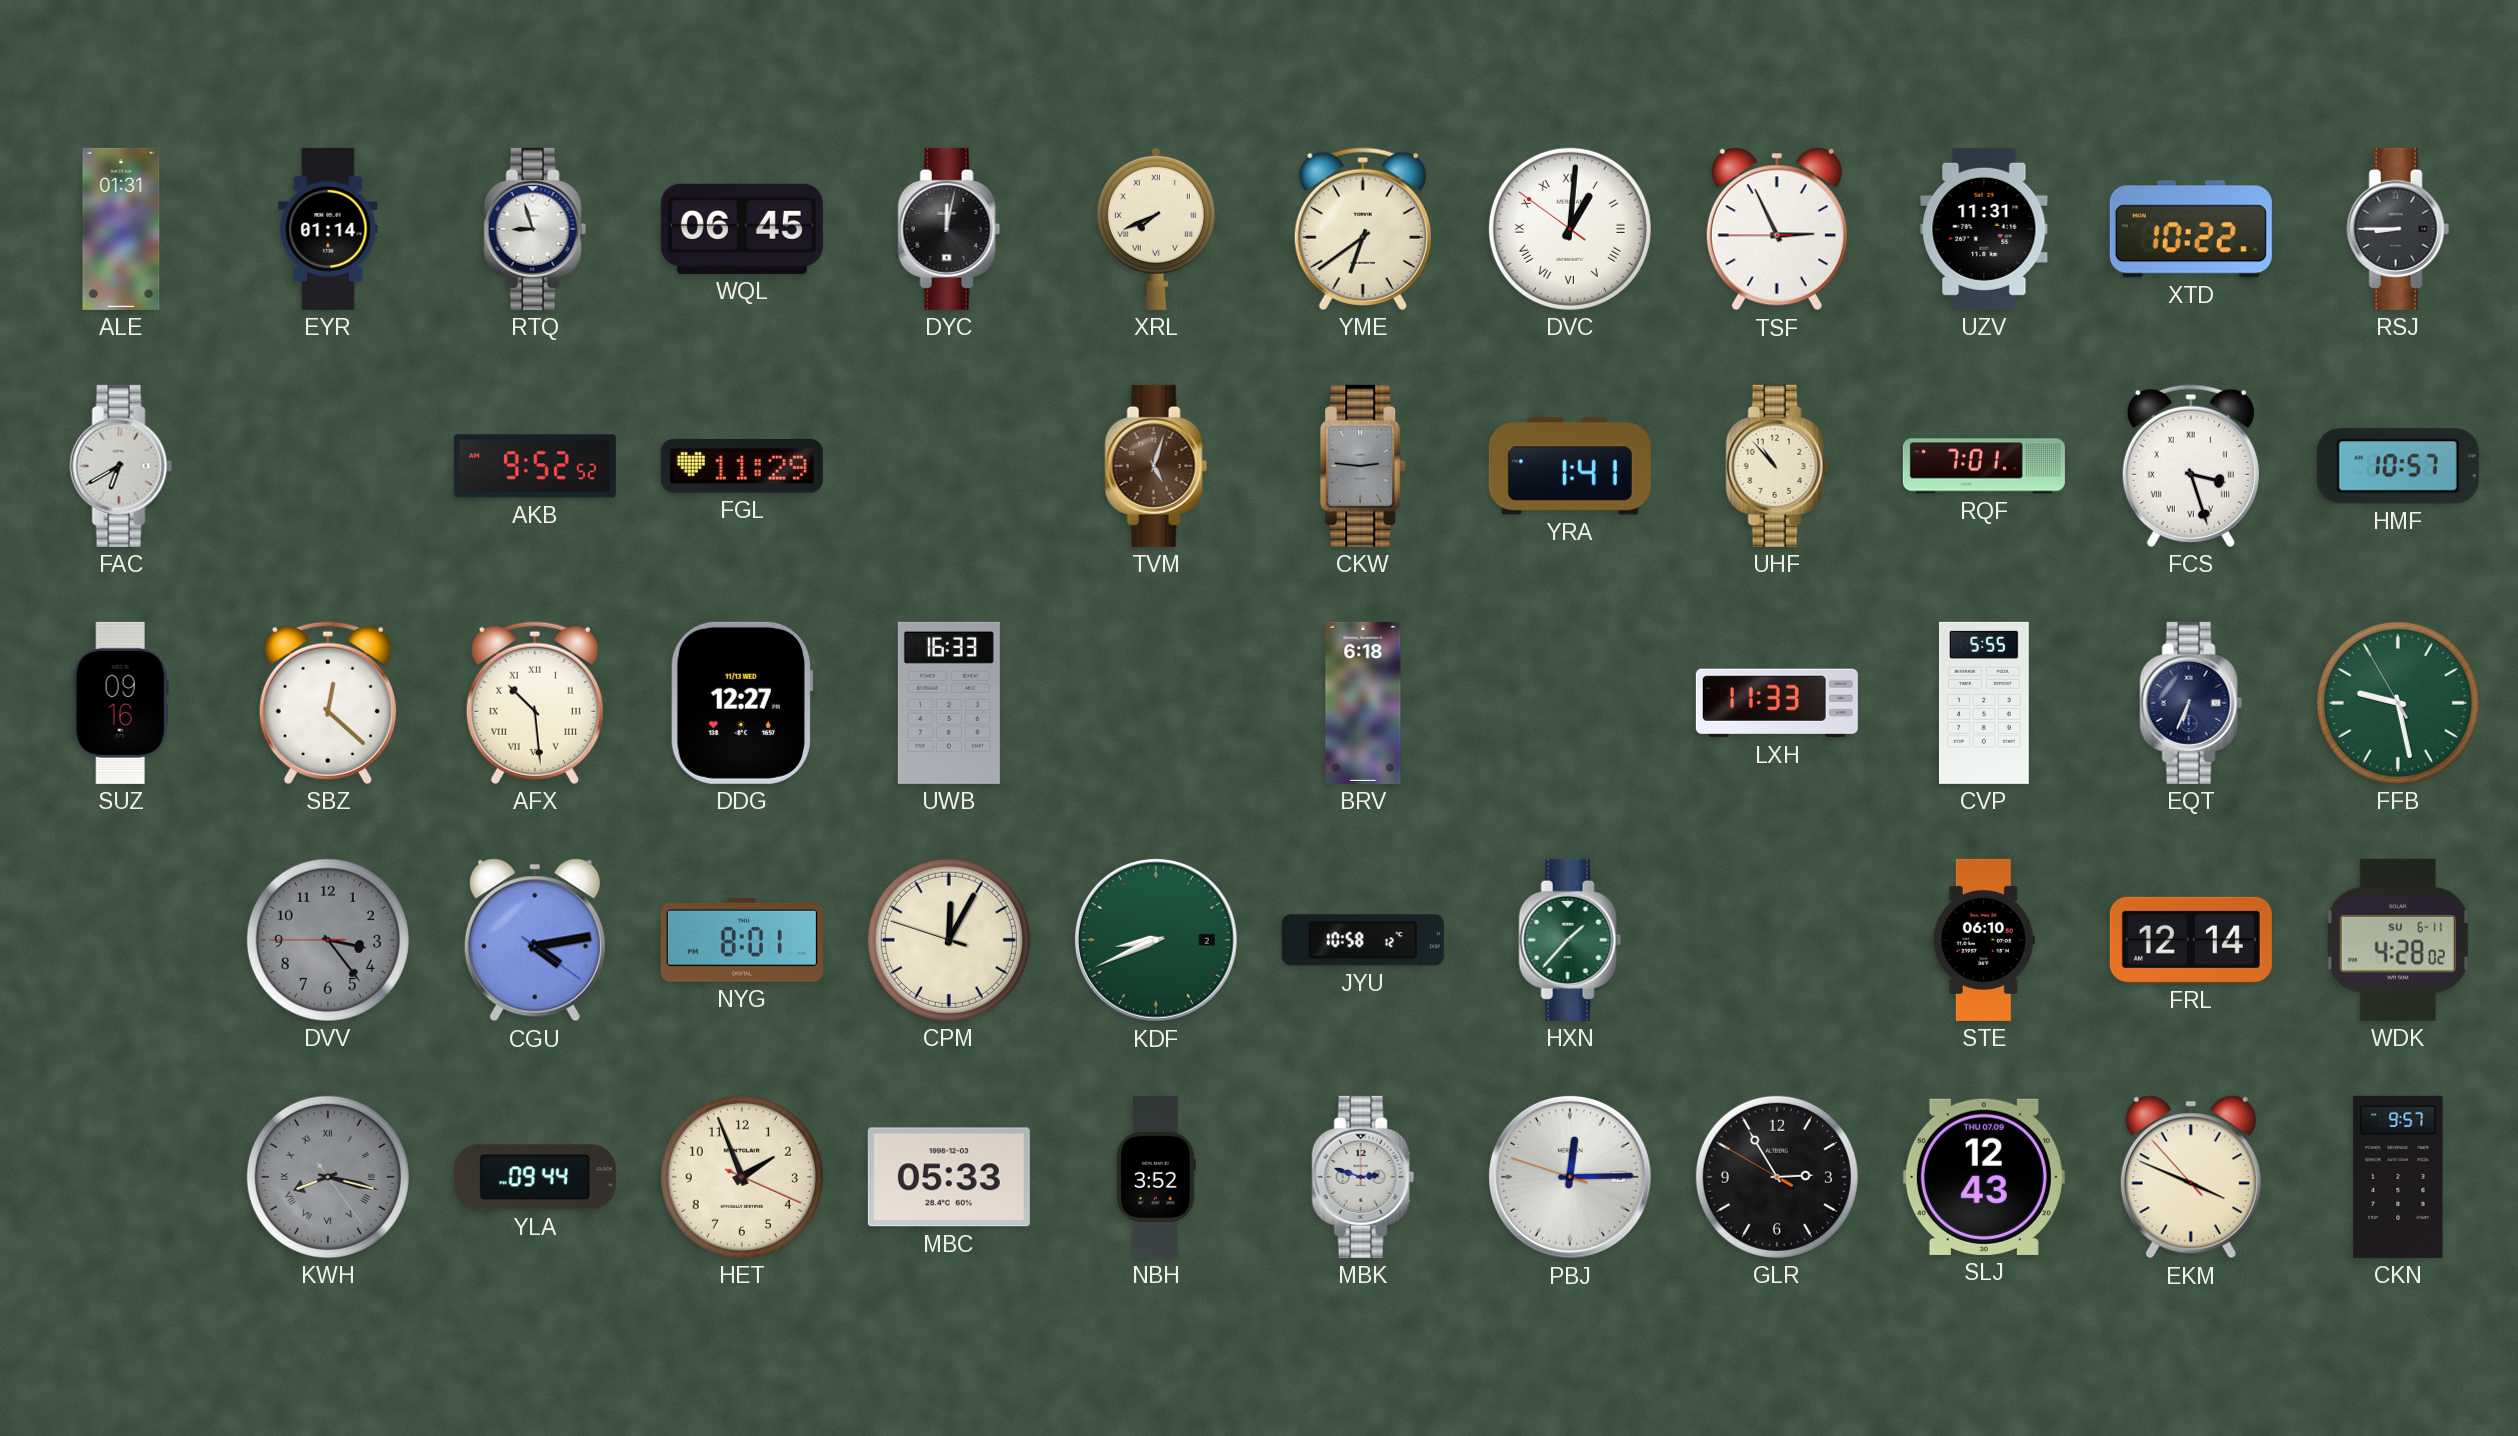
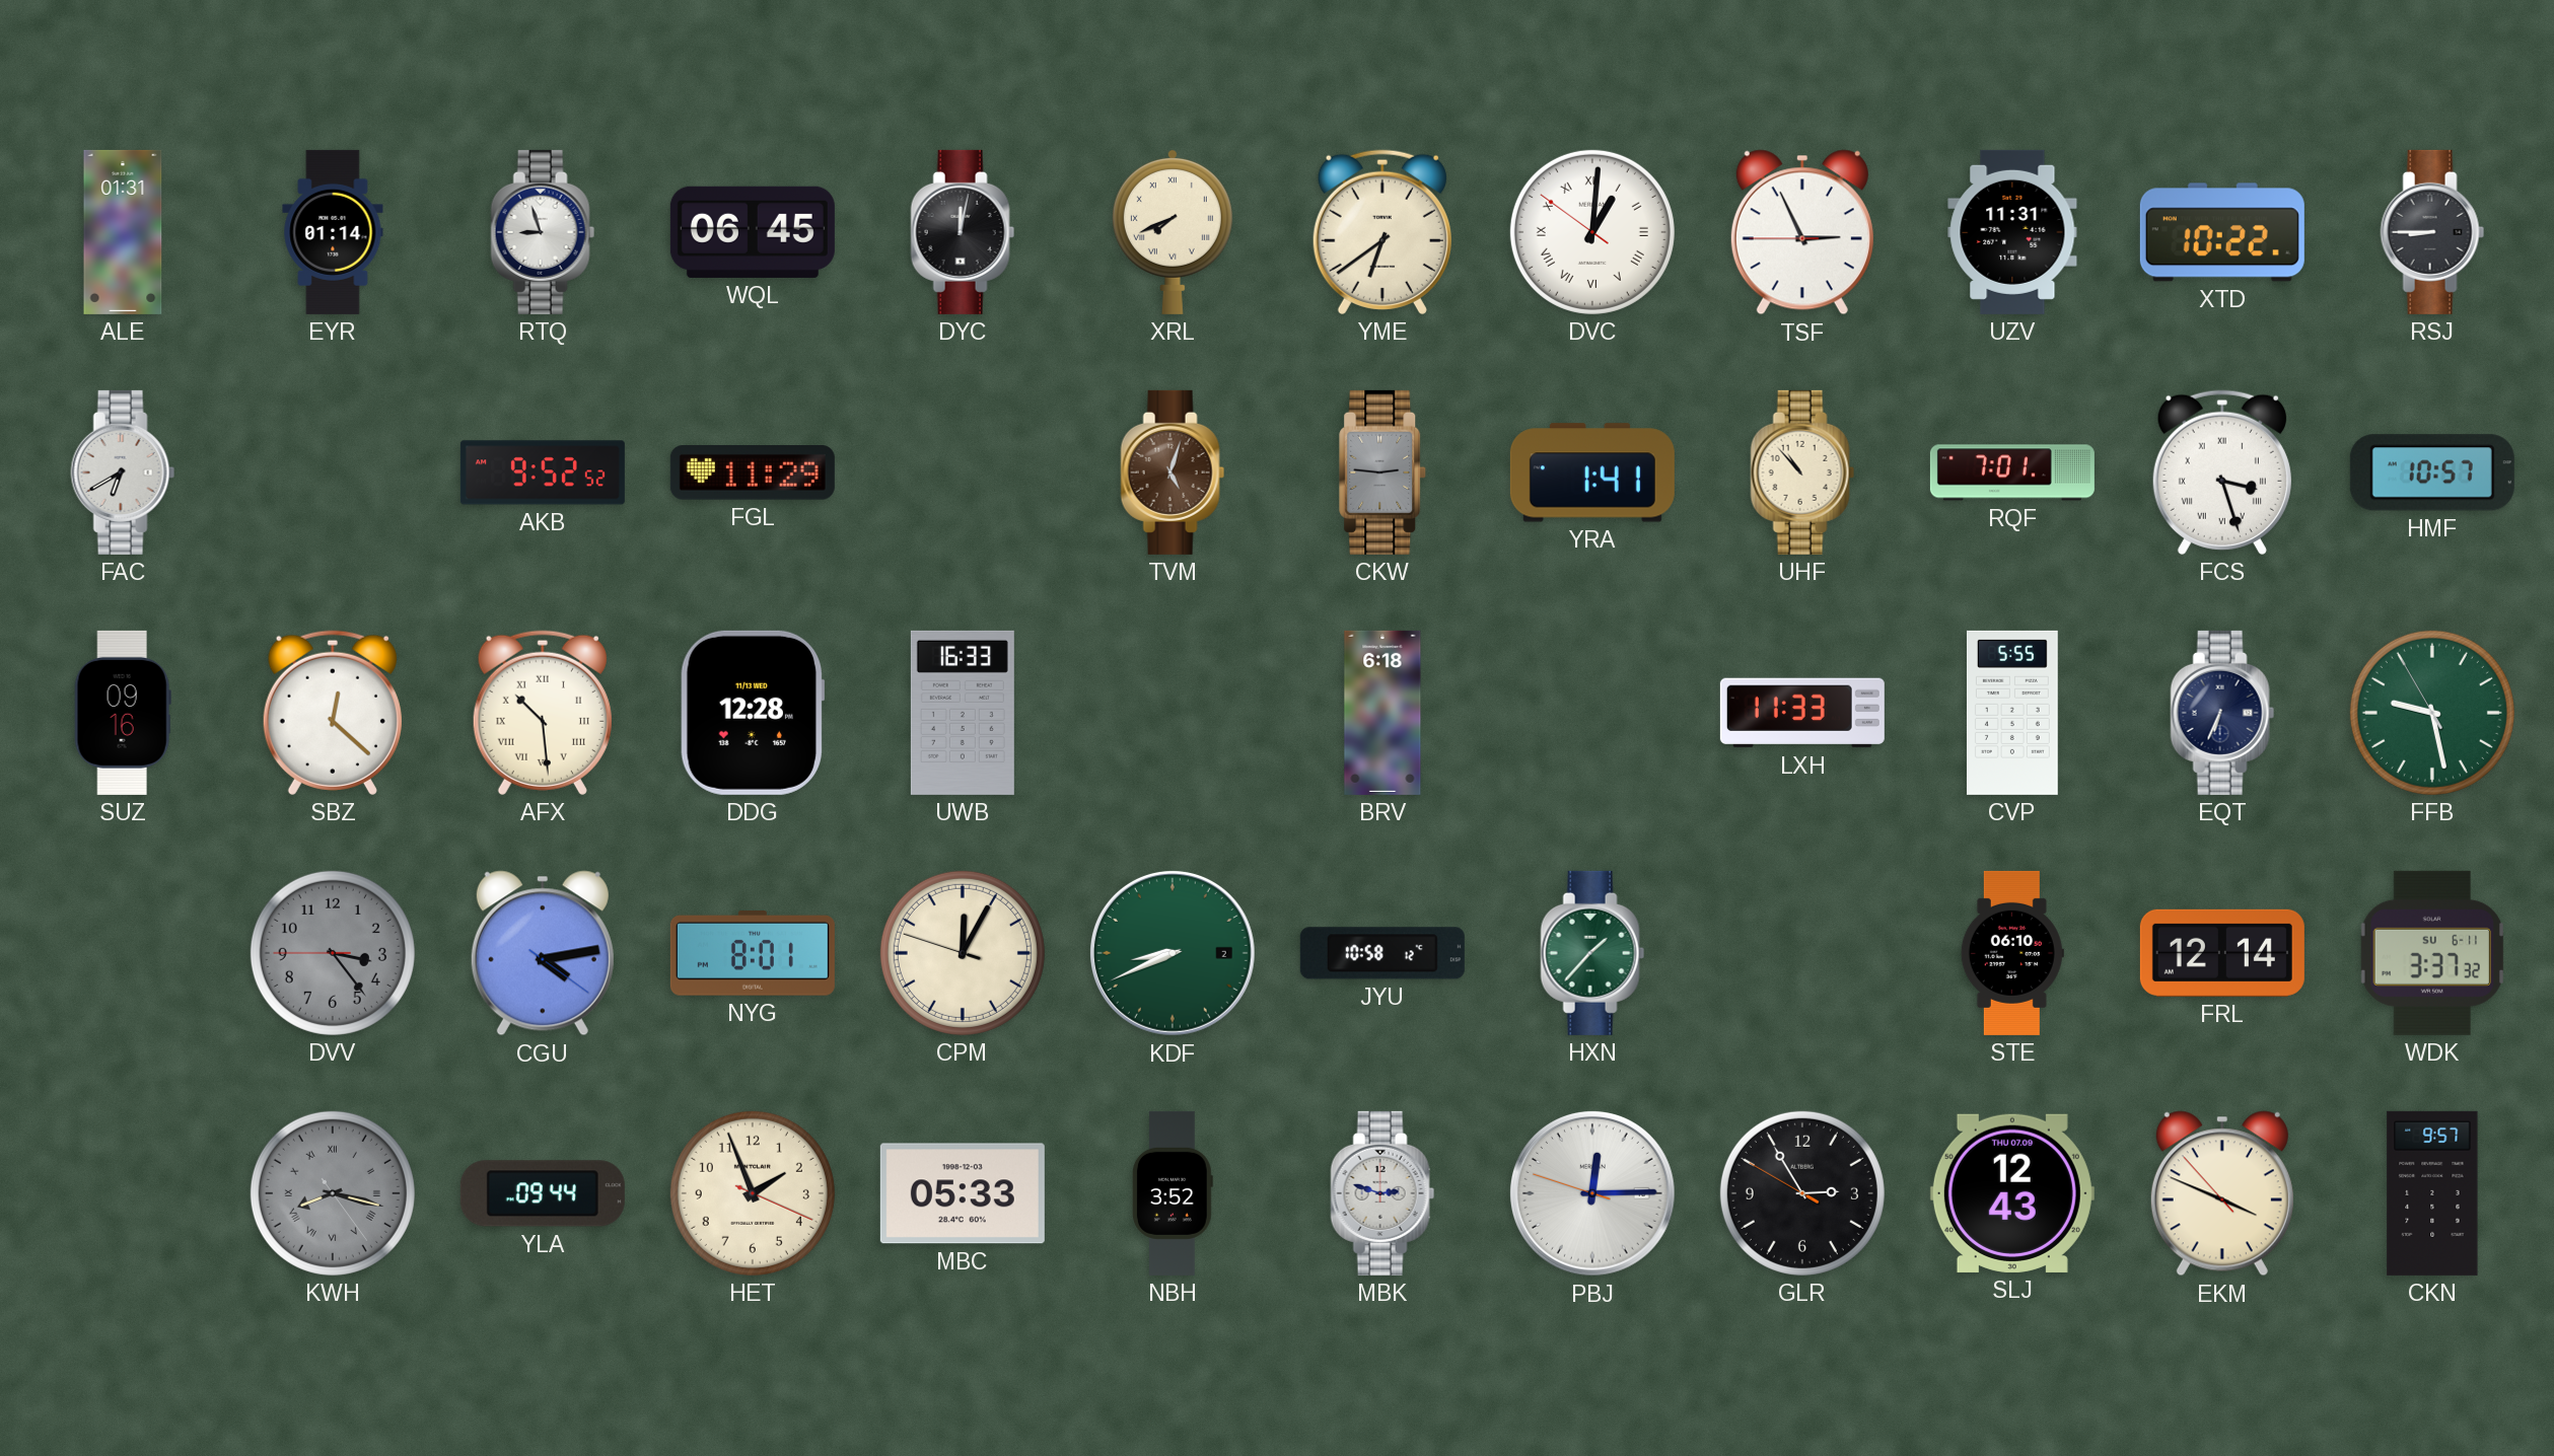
DDG: 12:27 -> 12:28 (753, 713)
WDK: 4:28 -> 3:37 (2432, 953)
